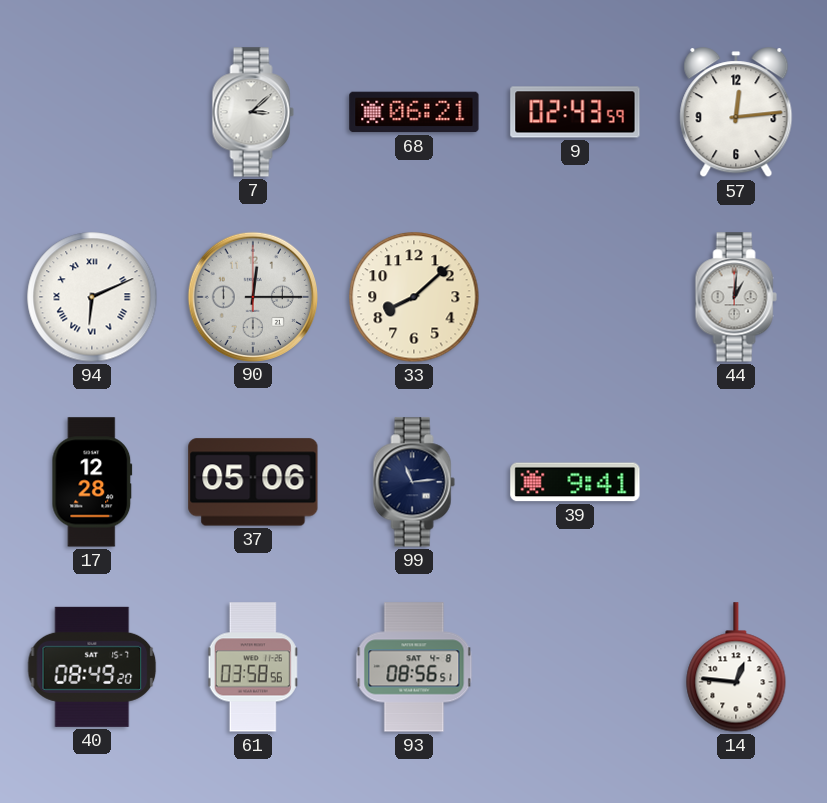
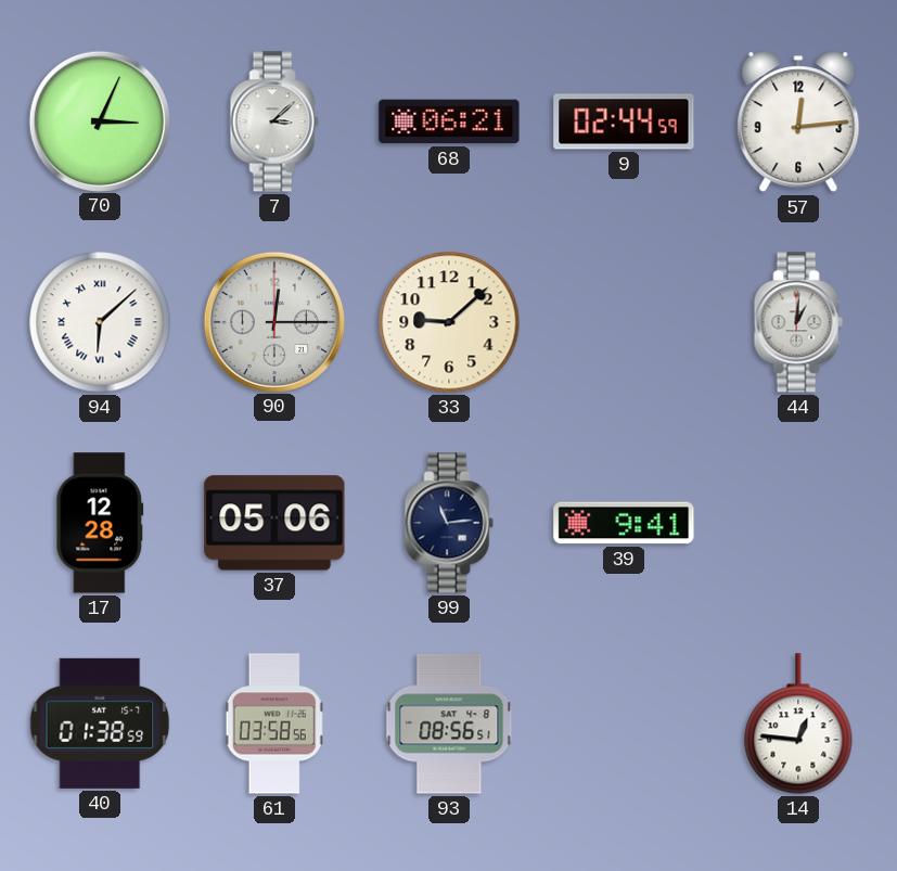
70: none -> 3:04 (99, 120)
9: 02:43 -> 02:44 (624, 121)
94: 6:11 -> 6:08 (100, 322)
33: 8:08 -> 9:08 (449, 322)
40: 08:49 -> 01:38 (100, 723)
